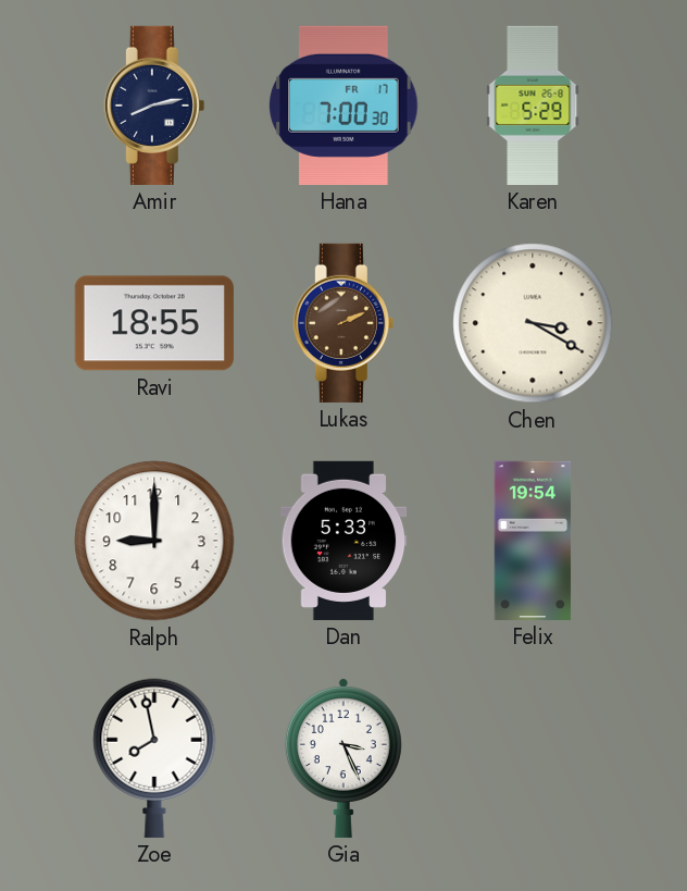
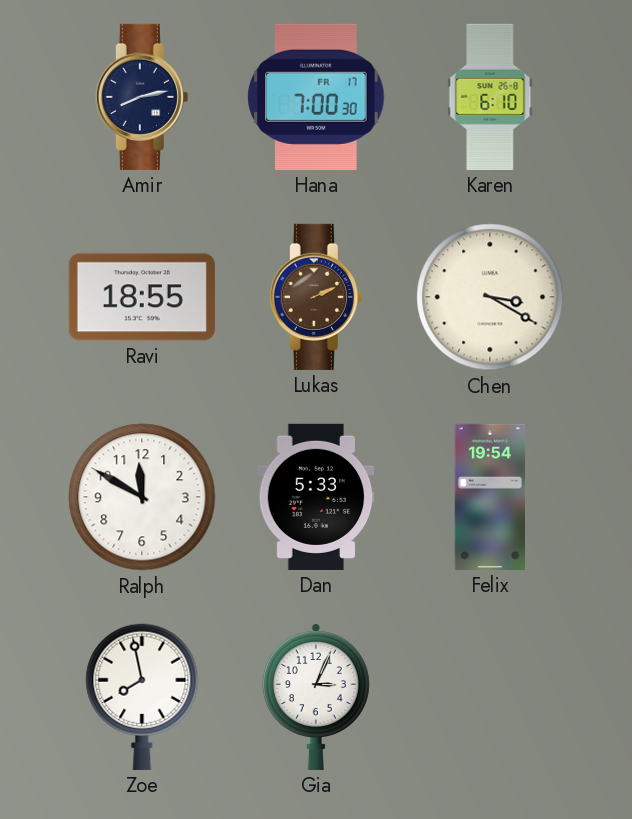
Karen: 5:29 -> 6:10 (490, 97)
Ralph: 9:00 -> 11:50 (142, 497)
Gia: 3:26 -> 3:04 (316, 697)
